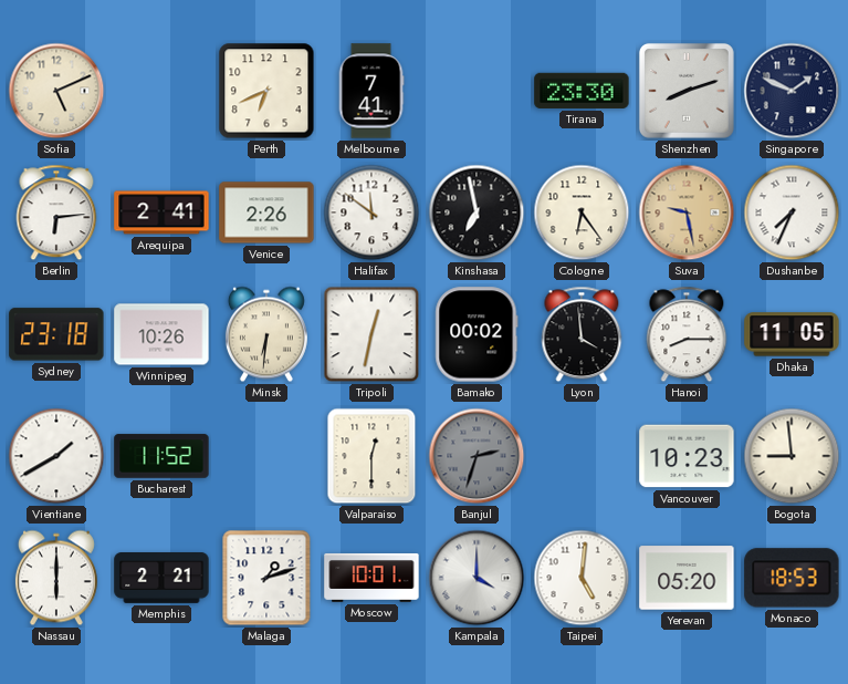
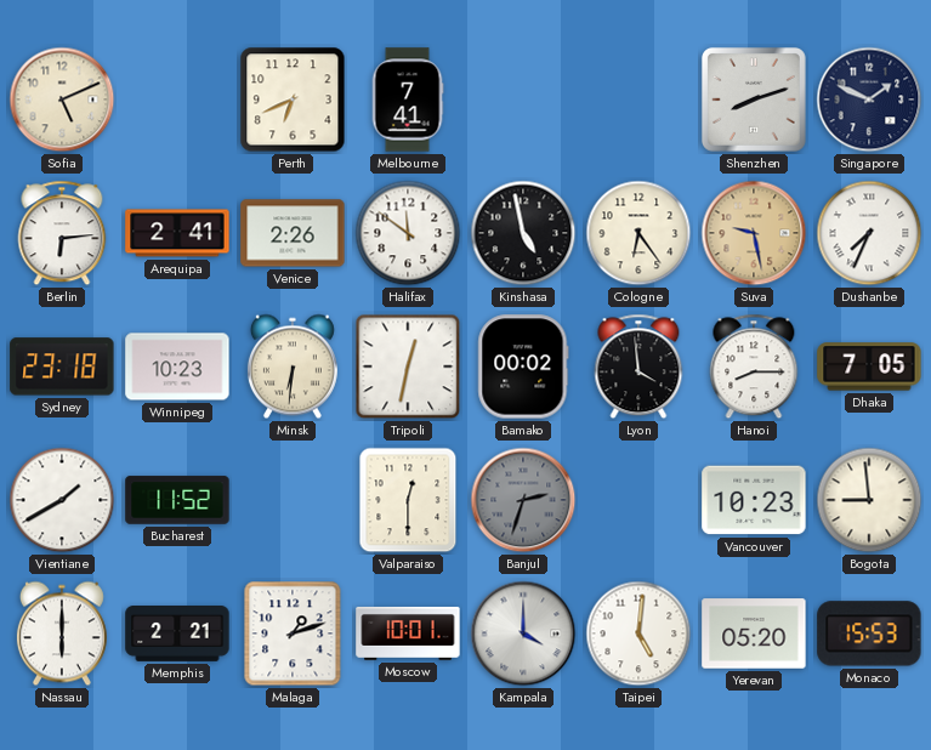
Tirana: 23:30 -> none (582, 91)
Kinshasa: 6:58 -> 4:58 (523, 233)
Winnipeg: 10:26 -> 10:23 (177, 367)
Dhaka: 11:05 -> 7:05 (869, 367)
Monaco: 18:53 -> 15:53 (869, 633)
